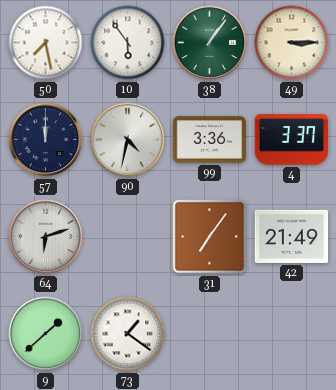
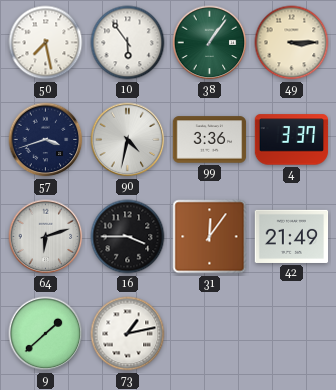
57: 12:00 -> 3:42 (46, 140)
16: none -> 3:45 (128, 237)
31: 7:06 -> 12:06 (210, 237)
73: 1:21 -> 1:13 (128, 334)
